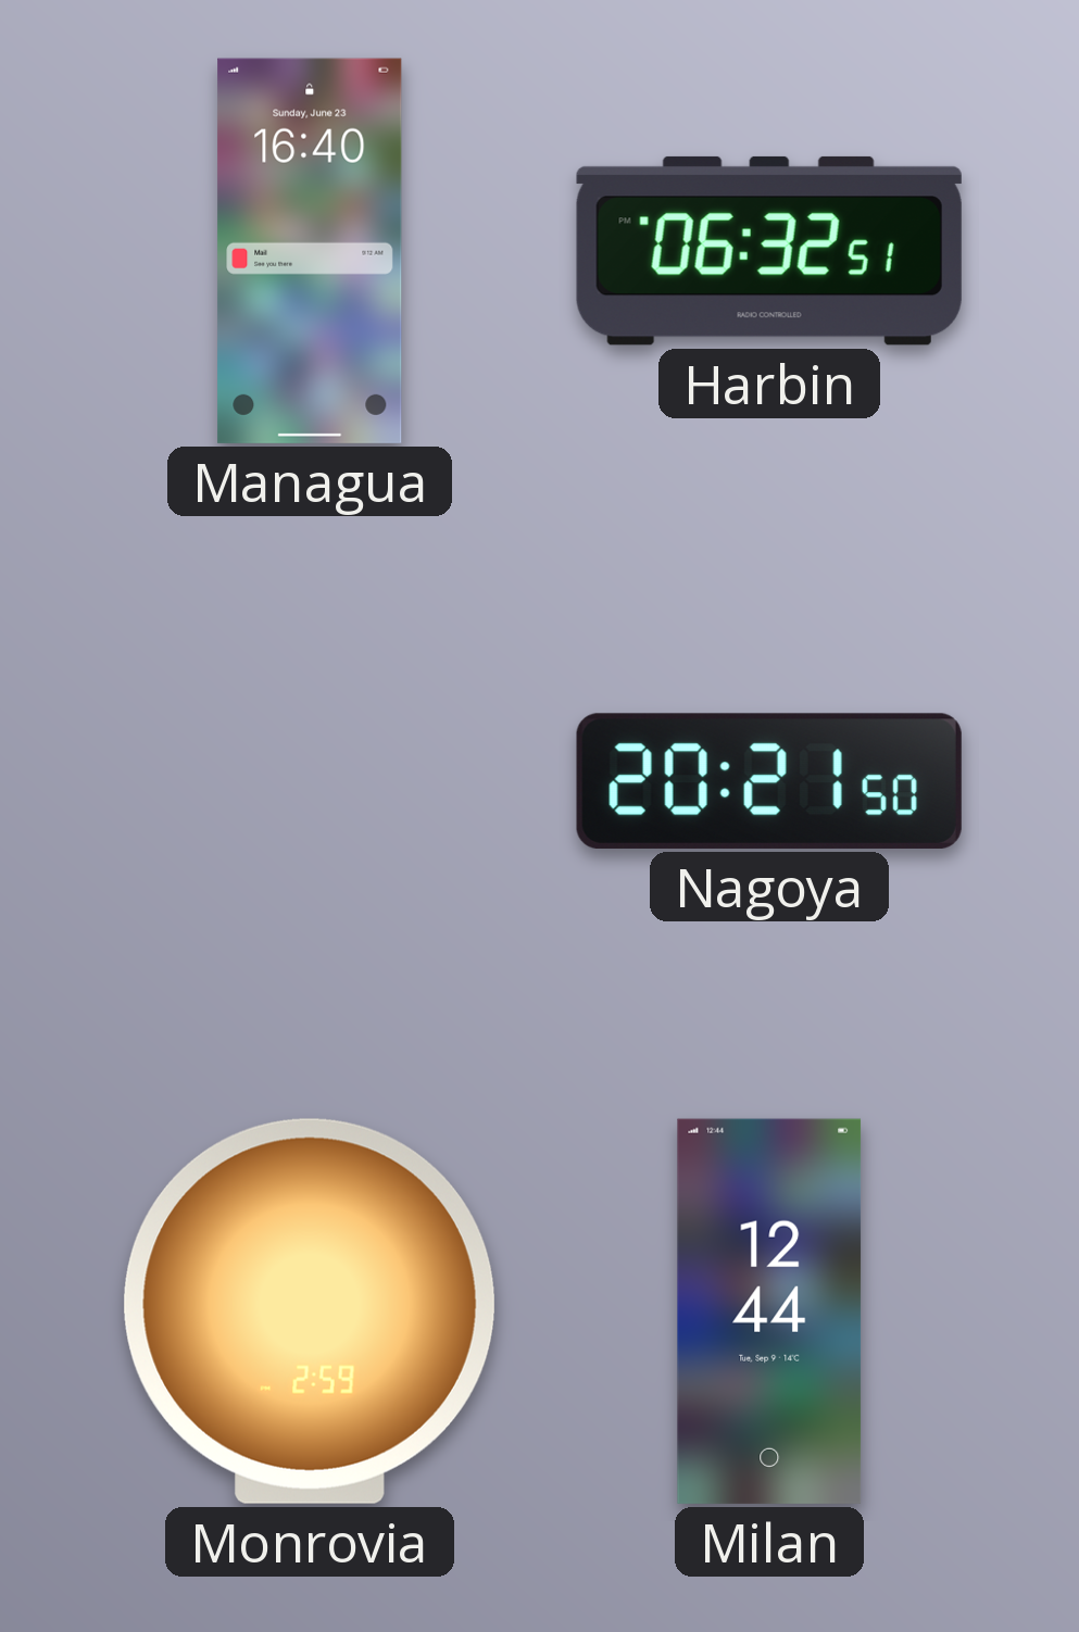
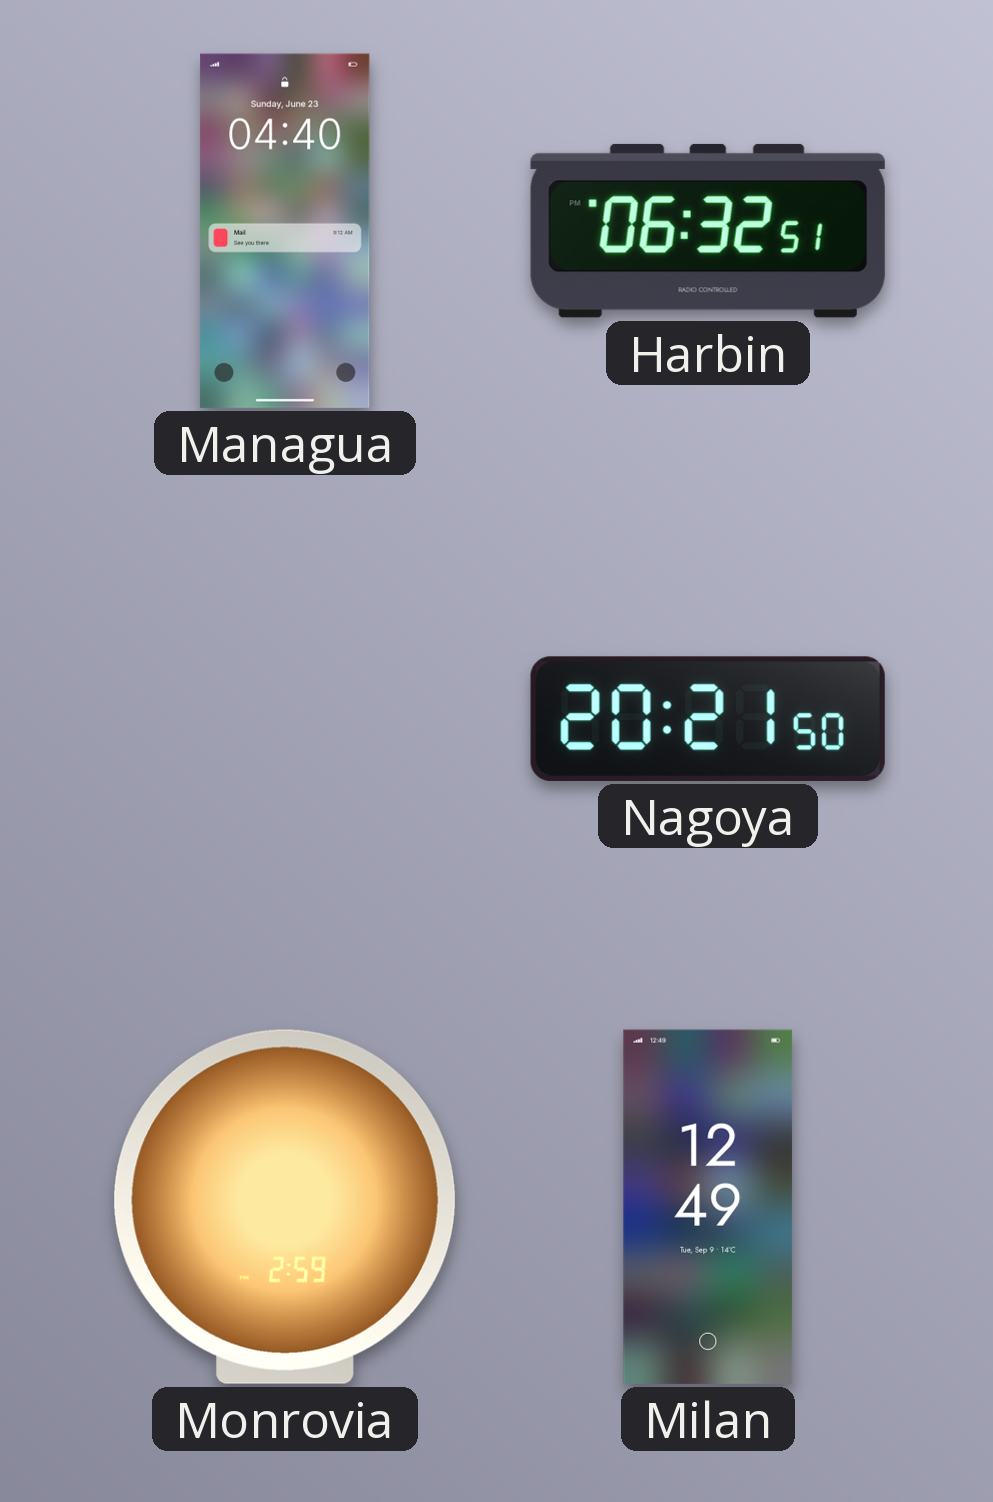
Managua: 16:40 -> 04:40 (285, 231)
Milan: 12:44 -> 12:49 (708, 1207)
